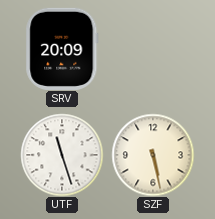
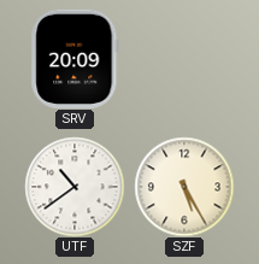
UTF: 11:27 -> 10:39 (75, 187)
SZF: 5:28 -> 5:25 (184, 187)
